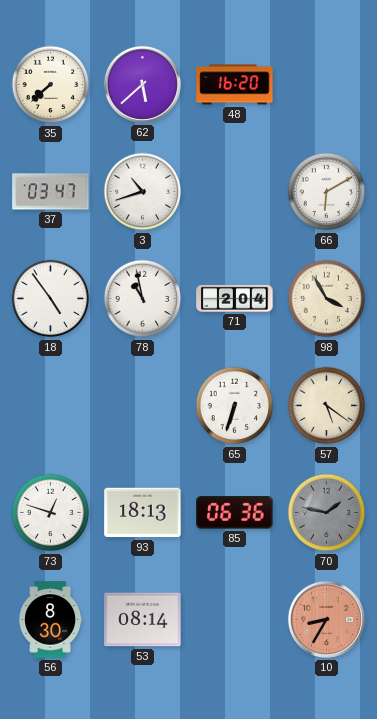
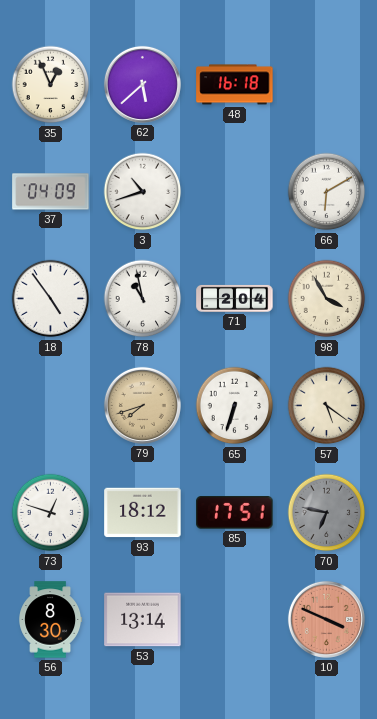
35: 7:38 -> 12:56 (51, 85)
48: 16:20 -> 16:18 (235, 85)
37: 03:47 -> 04:09 (51, 192)
79: none -> 7:42 (142, 405)
93: 18:13 -> 18:12 (143, 513)
85: 06:36 -> 17:51 (235, 513)
70: 1:47 -> 6:47 (327, 513)
53: 08:14 -> 13:14 (143, 620)
10: 8:35 -> 3:49 (326, 619)
